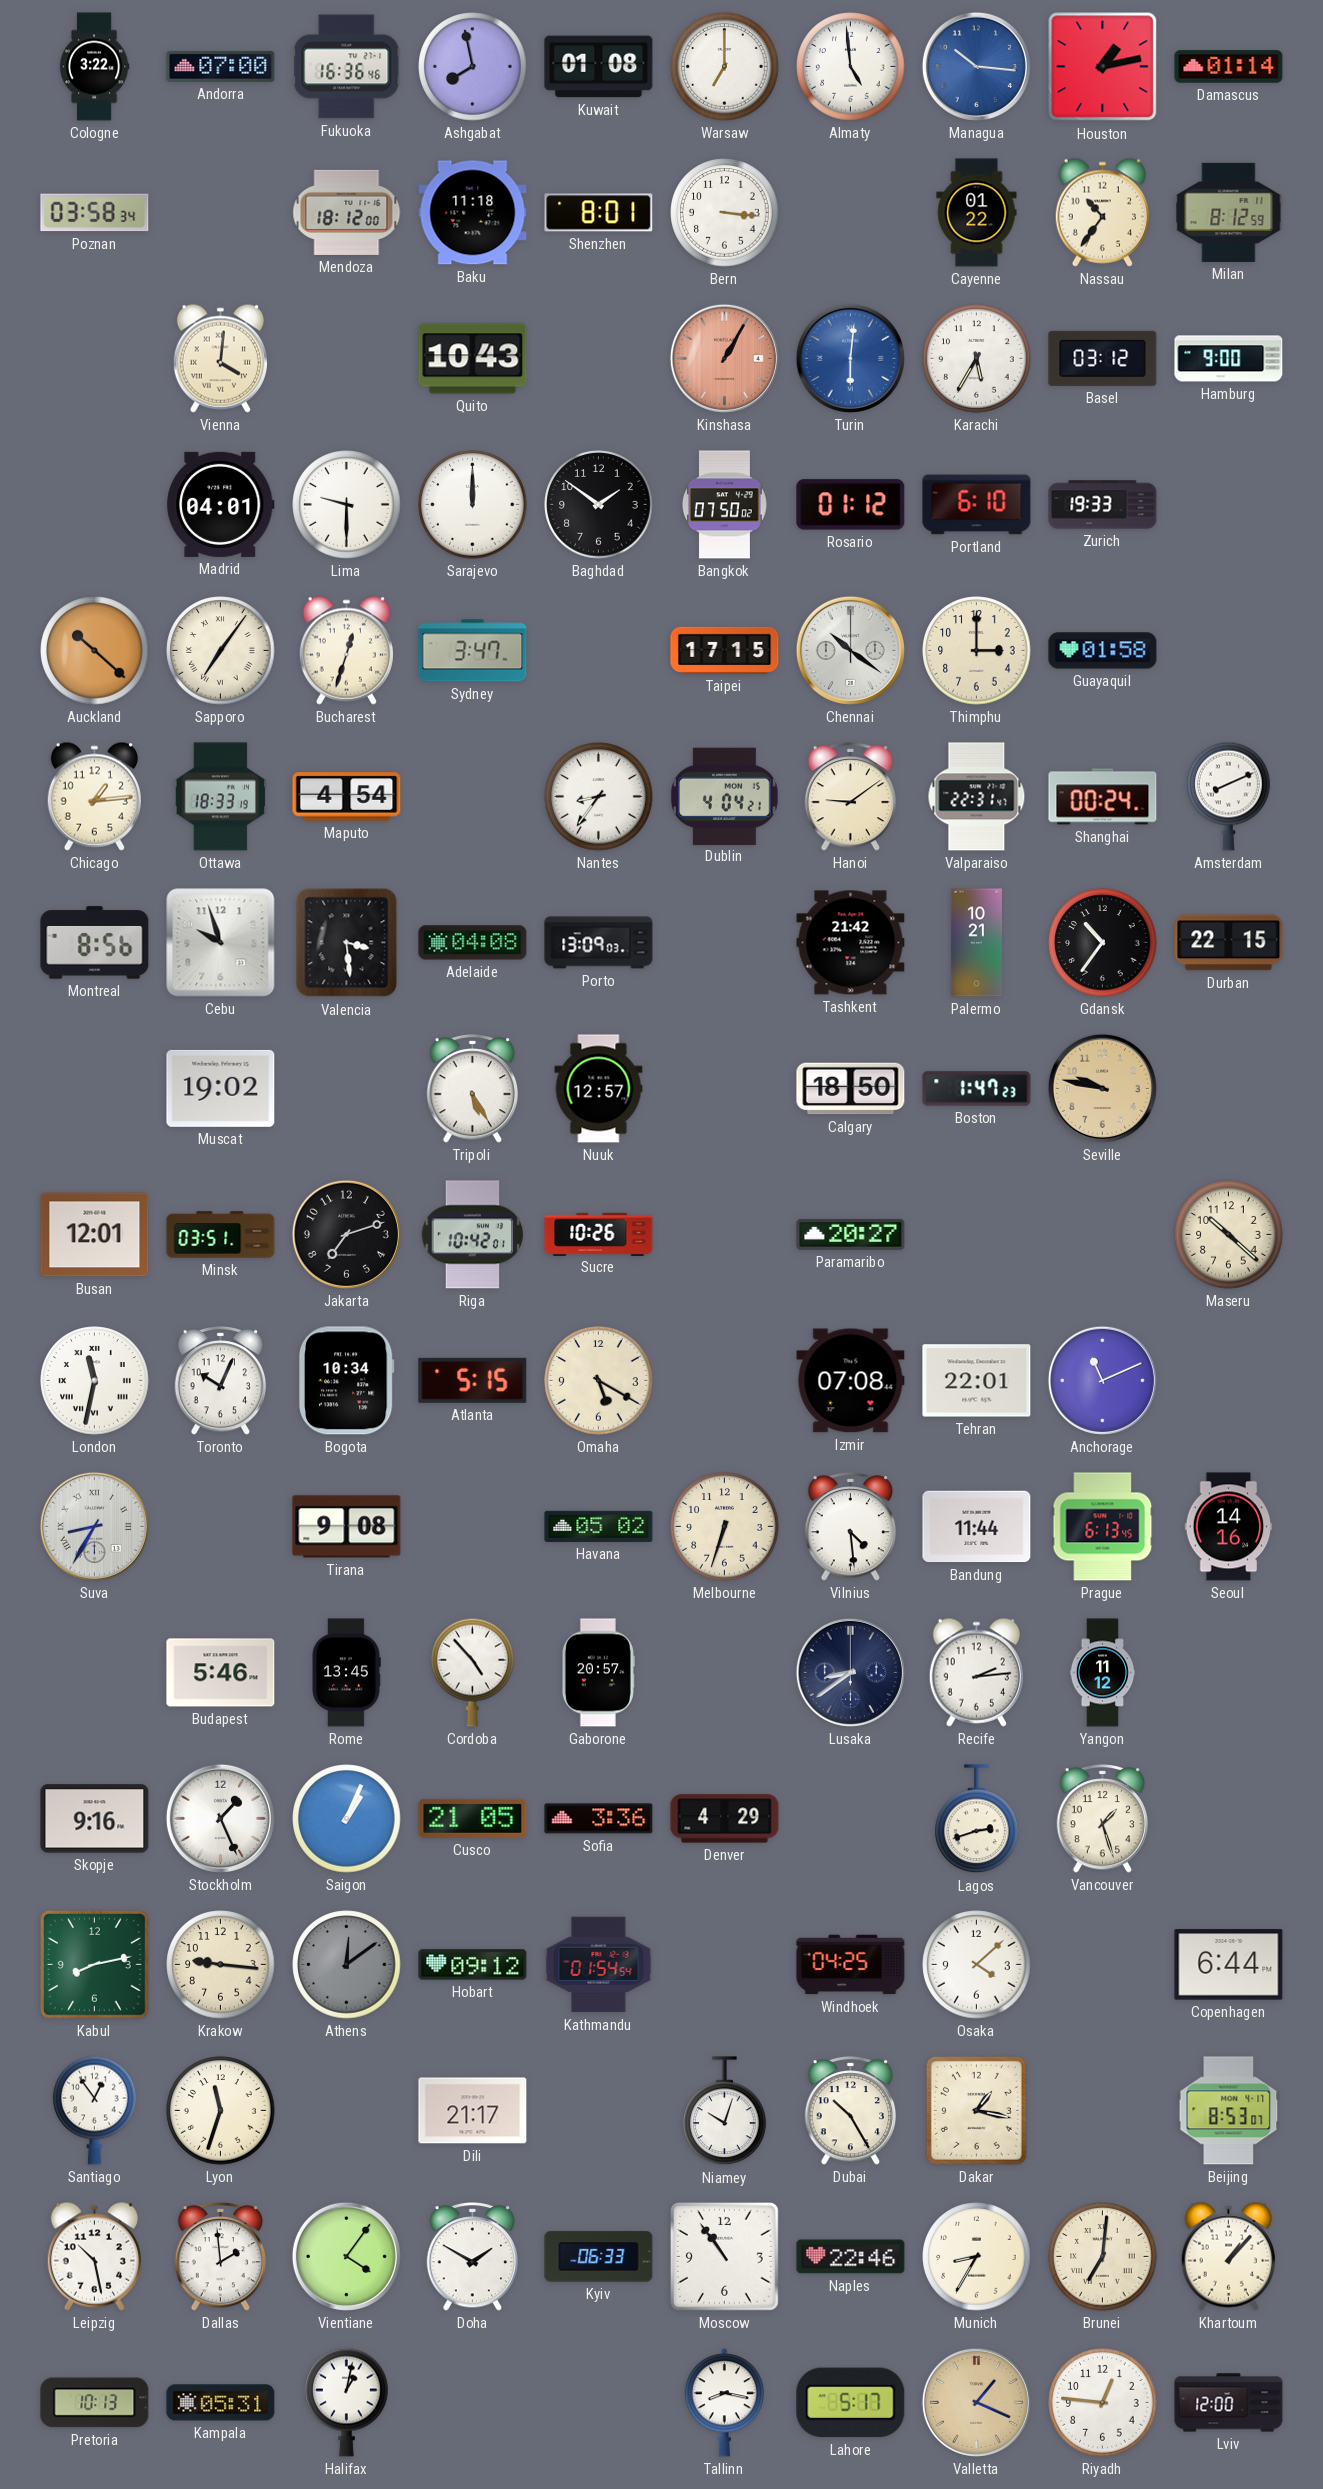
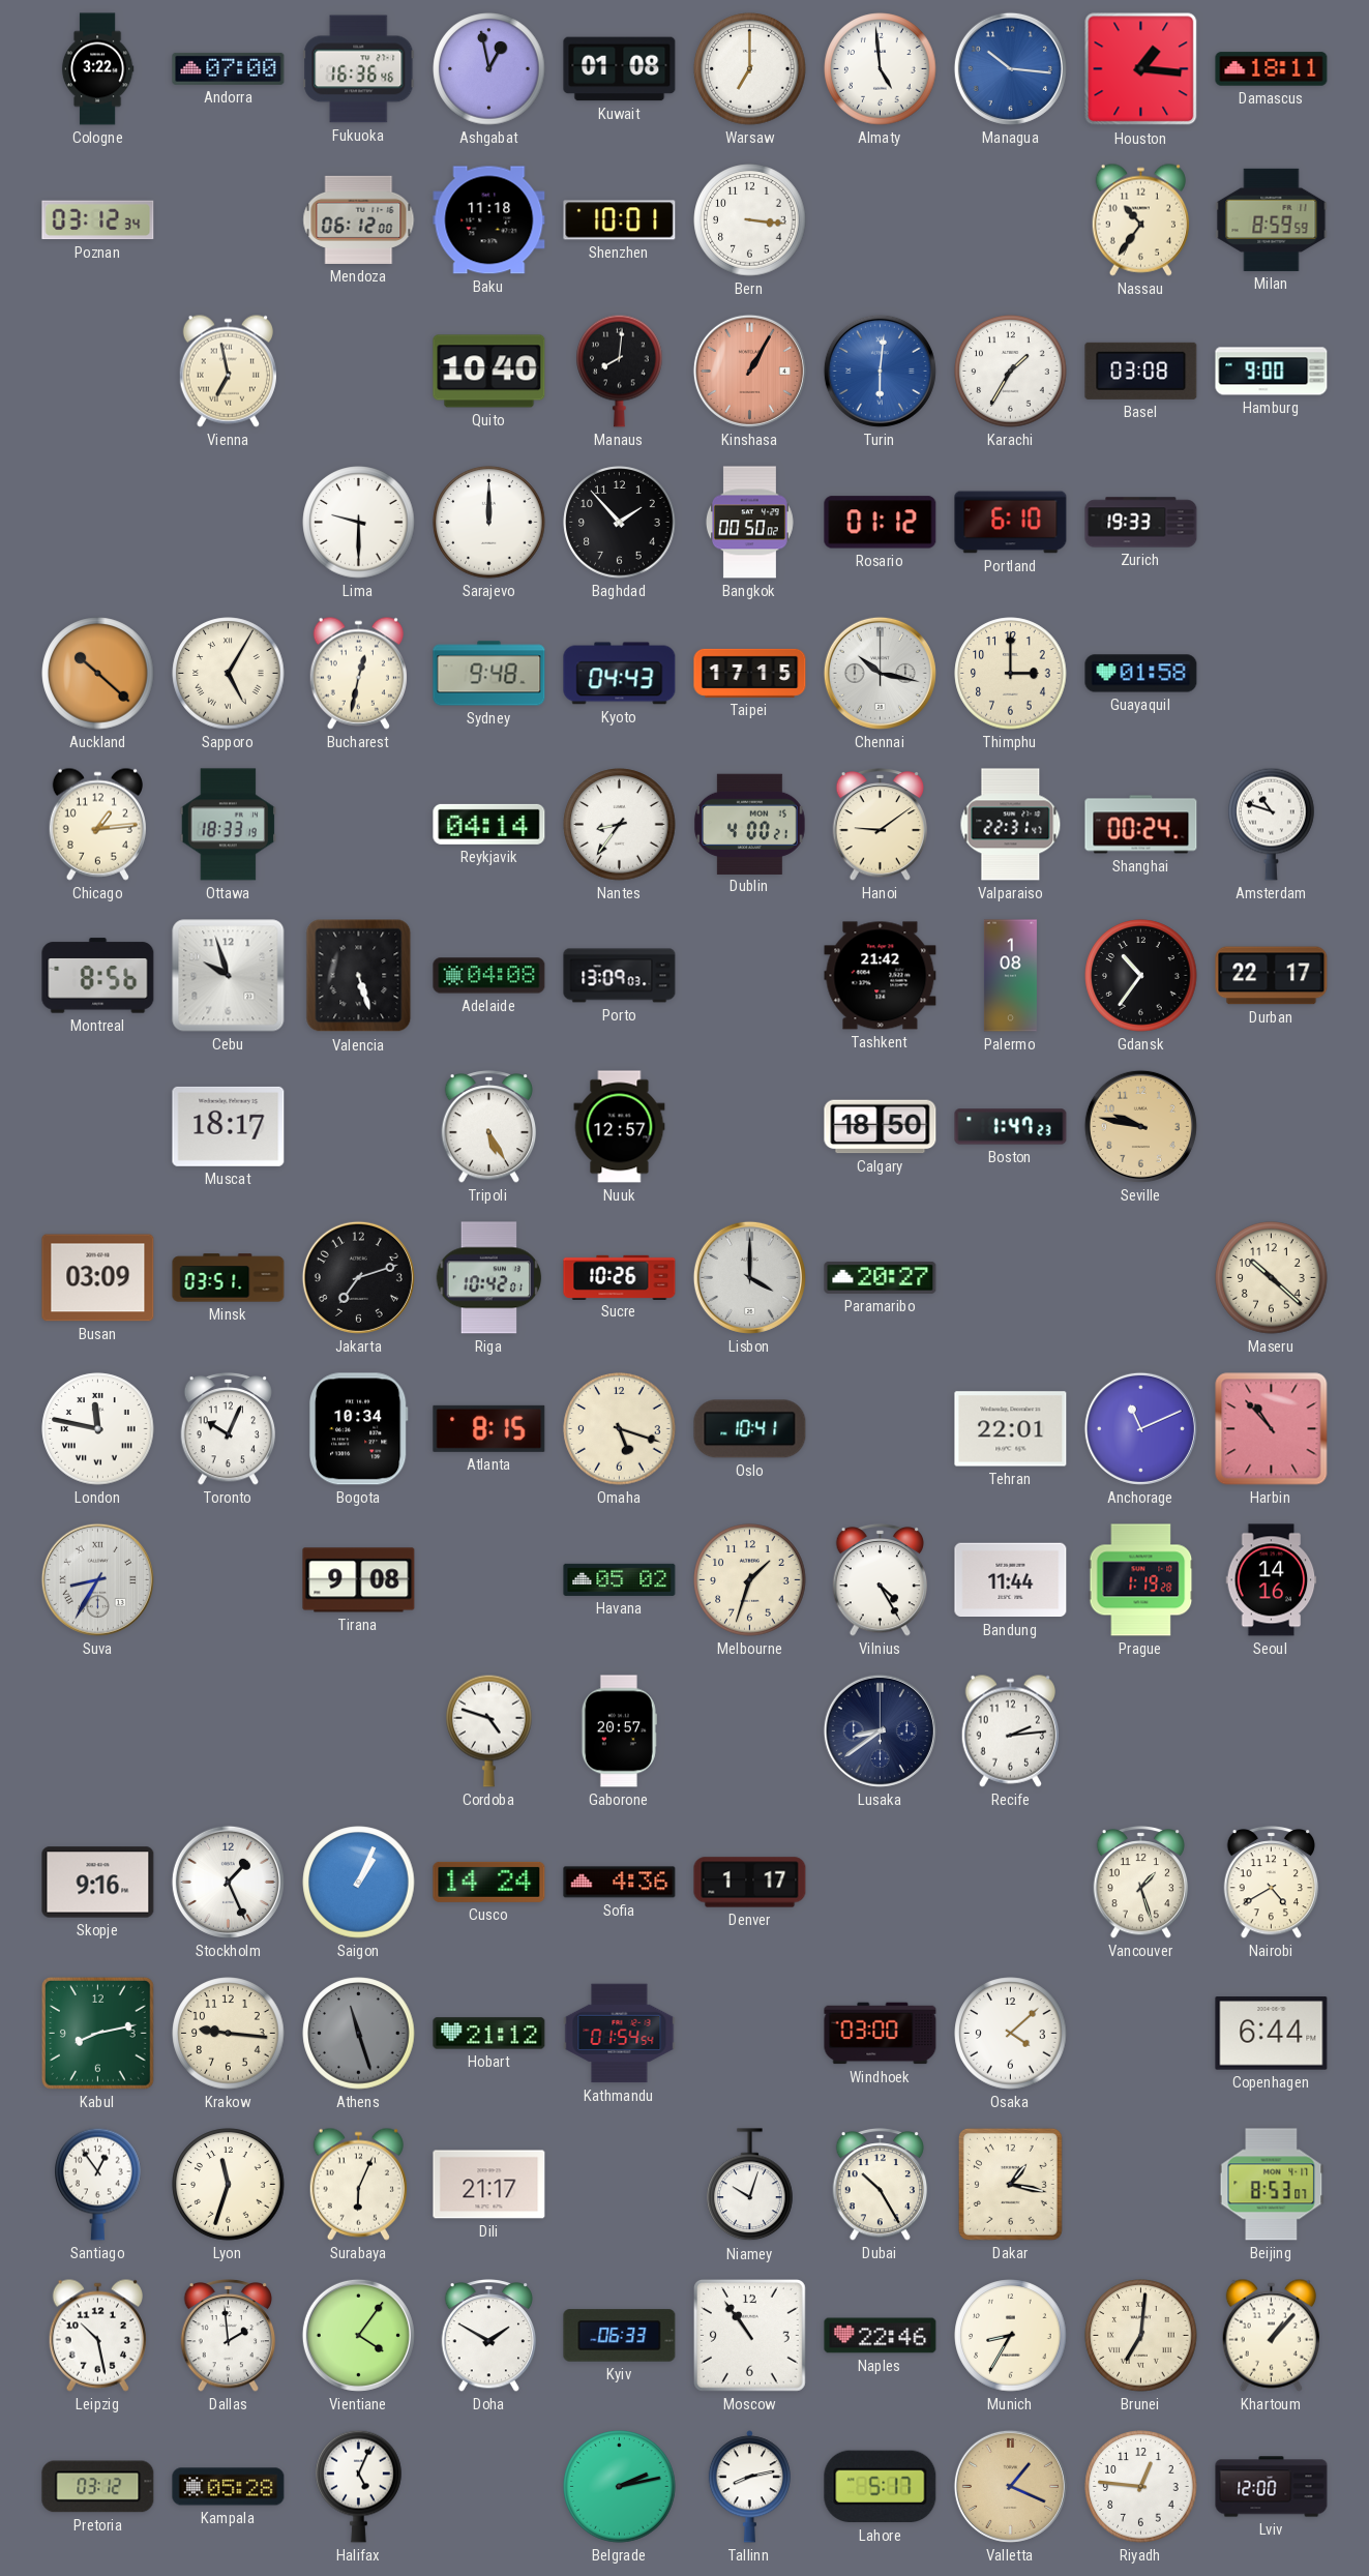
Ashgabat: 7:58 -> 12:58 (489, 69)
Houston: 1:13 -> 1:16 (1141, 69)
Damascus: 01:14 -> 18:11 (1272, 69)
Poznan: 03:58 -> 03:12 (98, 220)
Mendoza: 18:12 -> 06:12 (359, 219)
Shenzhen: 8:01 -> 10:01 (620, 220)
Cayenne: 01:22 -> none (977, 213)
Milan: 8:12 -> 8:59 (1272, 219)
Vienna: 4:01 -> 6:58 (228, 371)
Quito: 10:43 -> 10:40 (489, 372)
Manaus: none -> 8:01 (620, 371)
Karachi: 5:35 -> 1:35 (1011, 372)
Basel: 03:12 -> 03:08 (1141, 371)
Madrid: 04:01 -> none (221, 504)
Baghdad: 1:51 -> 1:53 (620, 523)
Bangkok: 07:50 -> 00:50 (749, 523)
Sapporo: 7:06 -> 5:05 (229, 674)
Bucharest: 12:33 -> 12:32 (358, 673)
Sydney: 3:47 -> 9:48 (489, 674)
Kyoto: none -> 04:43 (620, 674)
Chennai: 10:21 -> 10:17 (880, 673)
Maputo: 4:54 -> none (347, 797)
Reykjavik: none -> 04:14 (489, 824)
Dublin: 4:04 -> 4:00 (750, 824)
Amsterdam: 8:11 -> 10:48 (1272, 824)
Valencia: 3:29 -> 5:27 (359, 976)
Palermo: 10:21 -> 1:08 (1010, 976)
Durban: 22:15 -> 22:17 (1272, 976)
Muscat: 19:02 -> 18:17 (229, 1126)
Busan: 12:01 -> 03:09 (98, 1278)
Lisbon: none -> 4:00 (749, 1277)
London: 11:32 -> 11:47 (98, 1429)
Atlanta: 5:15 -> 8:15 (489, 1428)
Omaha: 5:20 -> 5:18 (620, 1429)
Oslo: none -> 10:41 (750, 1429)
Izmir: 07:08 -> none (851, 1381)
Harbin: none -> 10:53 (1272, 1429)
Melbourne: 6:33 -> 1:33 (750, 1580)
Vilnius: 4:29 -> 4:25 (881, 1580)
Prague: 6:13 -> 1:19 (1141, 1580)
Budapest: 5:46 -> none (221, 1673)
Rome: 13:45 -> none (346, 1673)
Cordoba: 4:53 -> 4:48 (489, 1730)
Yangon: 11:12 -> none (1103, 1673)
Cusco: 21:05 -> 14:24 (489, 1882)
Sofia: 3:36 -> 4:36 (620, 1883)
Denver: 4:29 -> 1:17 (750, 1883)
Lagos: 2:42 -> none (977, 1819)
Nairobi: none -> 4:40 (1272, 1883)
Athens: 12:09 -> 11:27 (359, 2034)
Hobart: 09:12 -> 21:12 (489, 2034)
Windhoek: 04:25 -> 03:00 (881, 2034)
Surabaya: none -> 6:04 (358, 2184)
Pretoria: 10:13 -> 03:12 (98, 2487)
Kampala: 05:31 -> 05:28 (229, 2487)
Halifax: 1:02 -> 5:04 (359, 2486)
Belgrade: none -> 2:13 (620, 2487)
Tallinn: 8:17 -> 8:13 (749, 2487)
